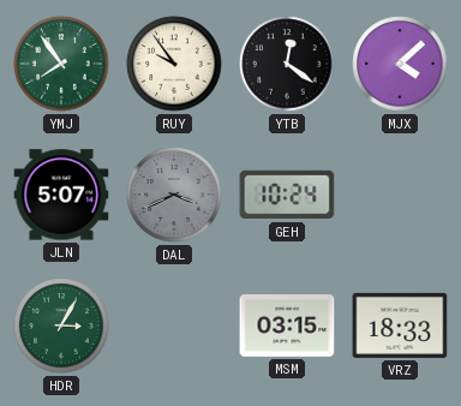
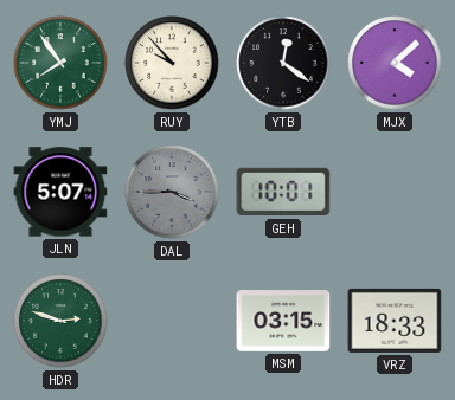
RUY: 9:54 -> 9:53 (172, 63)
DAL: 3:41 -> 3:45 (172, 192)
GEH: 10:24 -> 10:01 (283, 192)
HDR: 3:05 -> 2:48 (60, 321)
